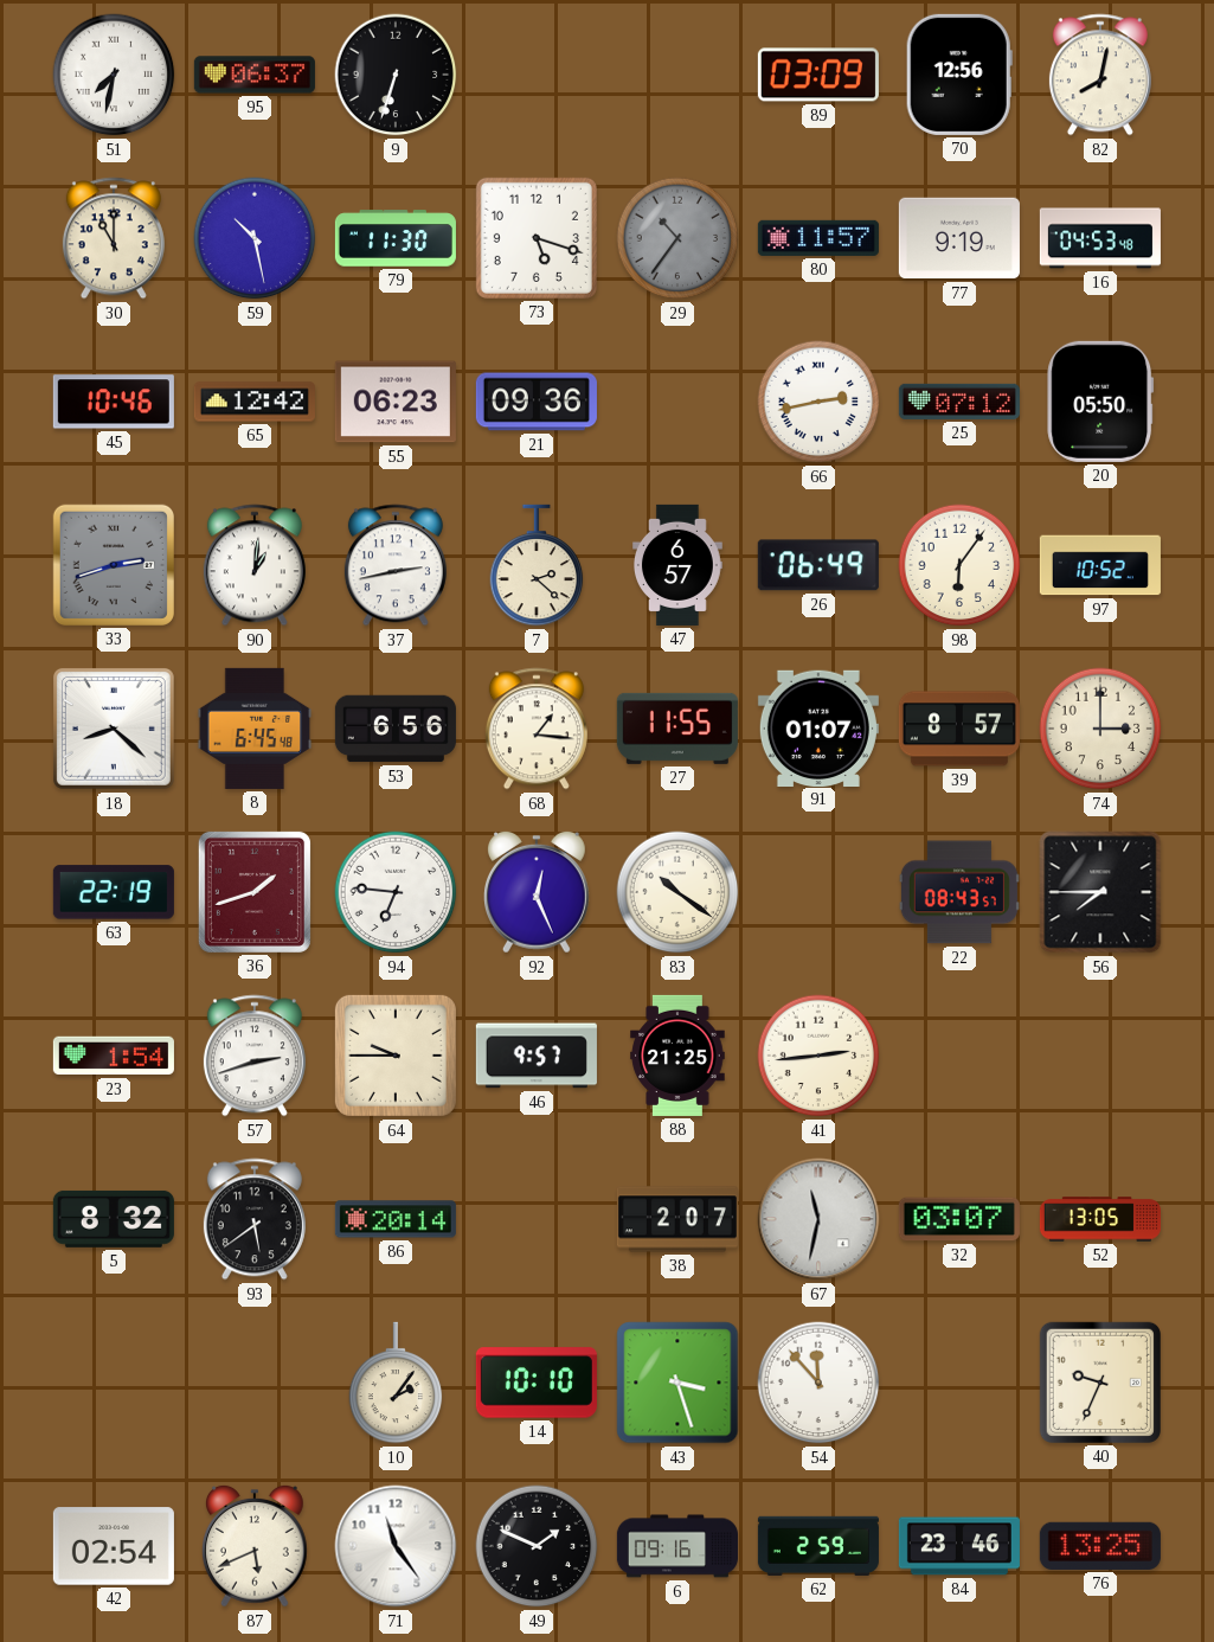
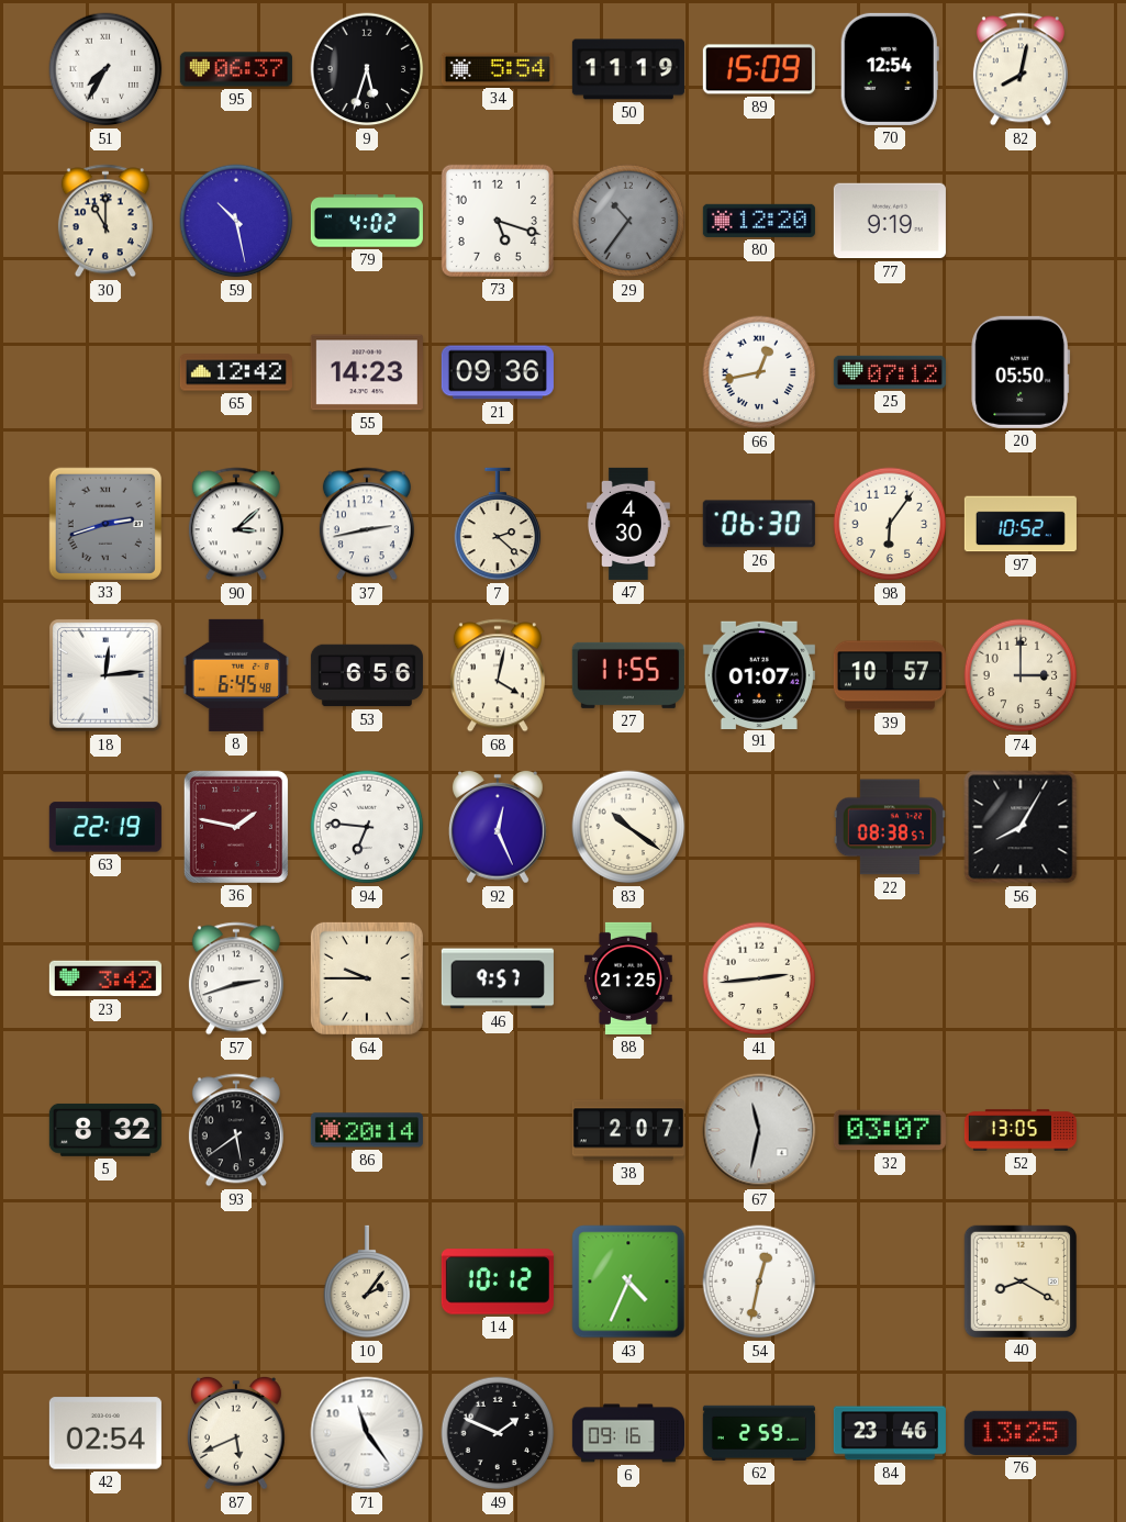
51: 7:32 -> 7:35 (105, 69)
9: 6:33 -> 5:33 (367, 69)
34: none -> 5:54 (498, 69)
50: none -> 11:19 (628, 69)
89: 03:09 -> 15:09 (759, 69)
70: 12:56 -> 12:54 (890, 69)
79: 11:30 -> 4:02 (367, 221)
80: 11:57 -> 12:20 (759, 221)
16: 04:53 -> none (1100, 238)
45: 10:46 -> none (114, 402)
55: 06:23 -> 14:23 (367, 372)
66: 2:43 -> 12:43 (759, 372)
90: 1:01 -> 3:08 (236, 524)
47: 6:57 -> 4:30 (629, 524)
26: 06:49 -> 06:30 (759, 524)
18: 8:22 -> 12:14 (105, 675)
68: 1:16 -> 4:02 (498, 675)
39: 8:57 -> 10:57 (890, 675)
36: 1:42 -> 1:47 (236, 827)
22: 08:43 -> 08:38 (890, 827)
56: 7:45 -> 8:05 (1021, 827)
23: 1:54 -> 3:42 (105, 978)
14: 10:10 -> 10:12 (498, 1282)
43: 3:27 -> 4:34 (628, 1282)
54: 11:53 -> 12:32 (759, 1282)
40: 9:34 -> 8:20 (1021, 1282)
